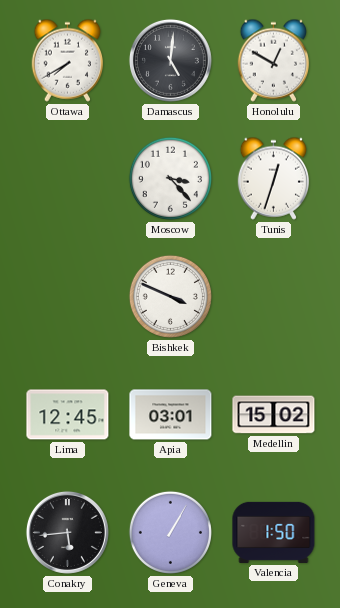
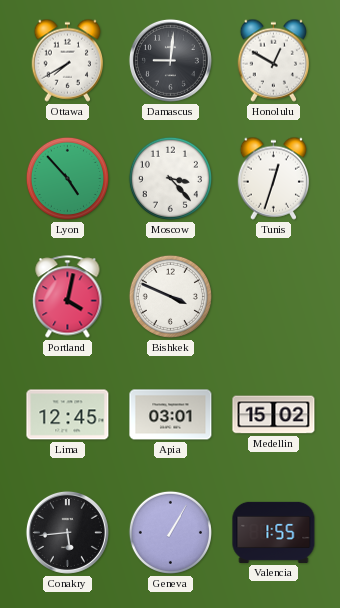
Damascus: 5:01 -> 9:01 (170, 60)
Lyon: none -> 4:53 (67, 178)
Portland: none -> 4:02 (68, 297)
Valencia: 1:50 -> 1:55 (274, 532)
